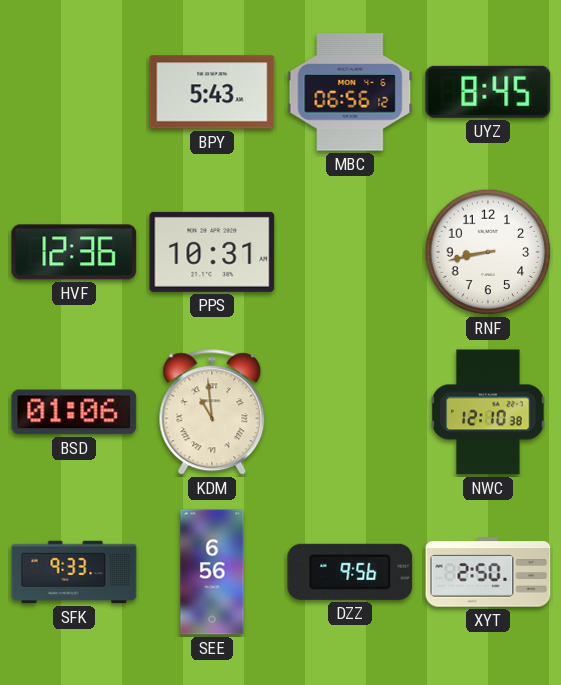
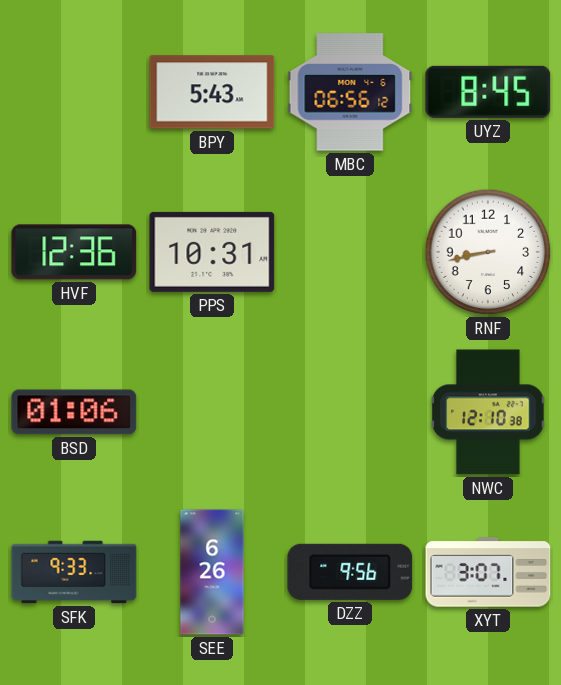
KDM: 10:59 -> none (212, 413)
SEE: 6:56 -> 6:26 (212, 572)
XYT: 2:50 -> 3:07 (488, 572)
